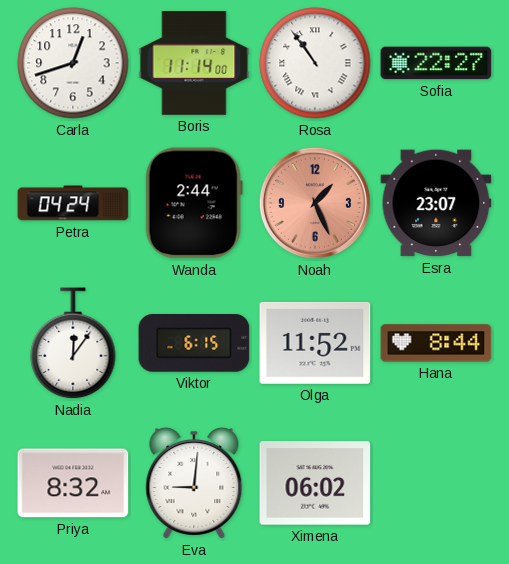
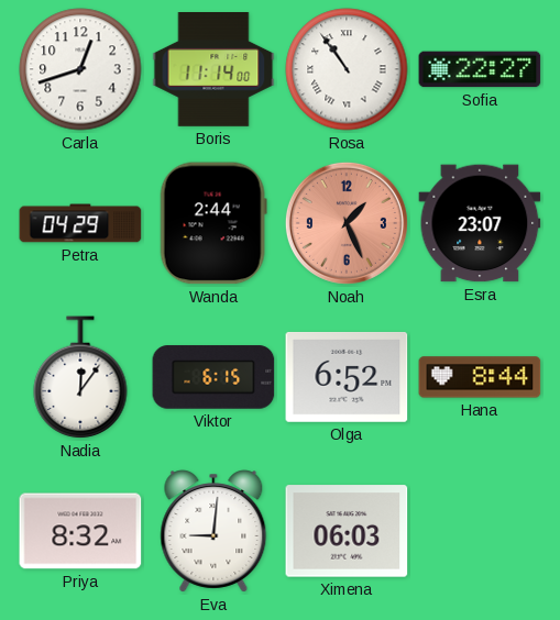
Petra: 04:24 -> 04:29 (80, 223)
Olga: 11:52 -> 6:52 (347, 377)
Ximena: 06:02 -> 06:03 (347, 531)
